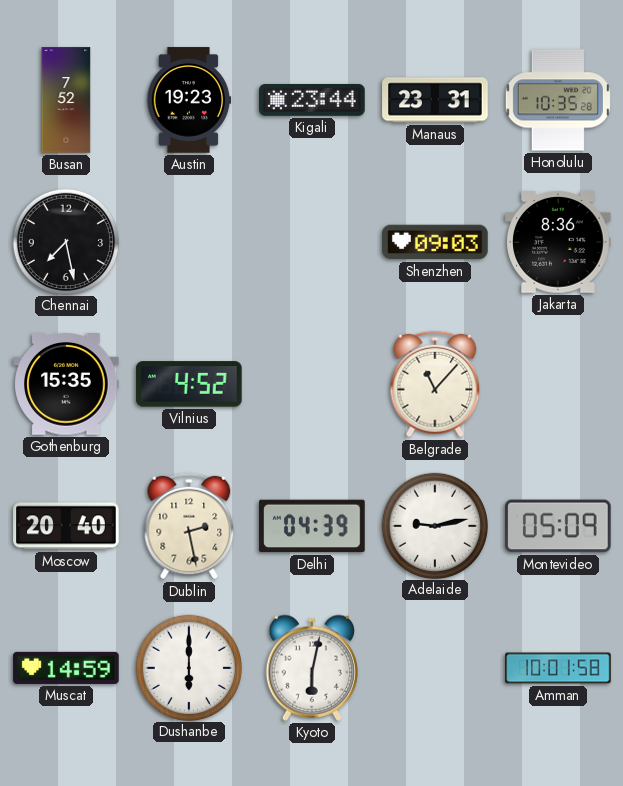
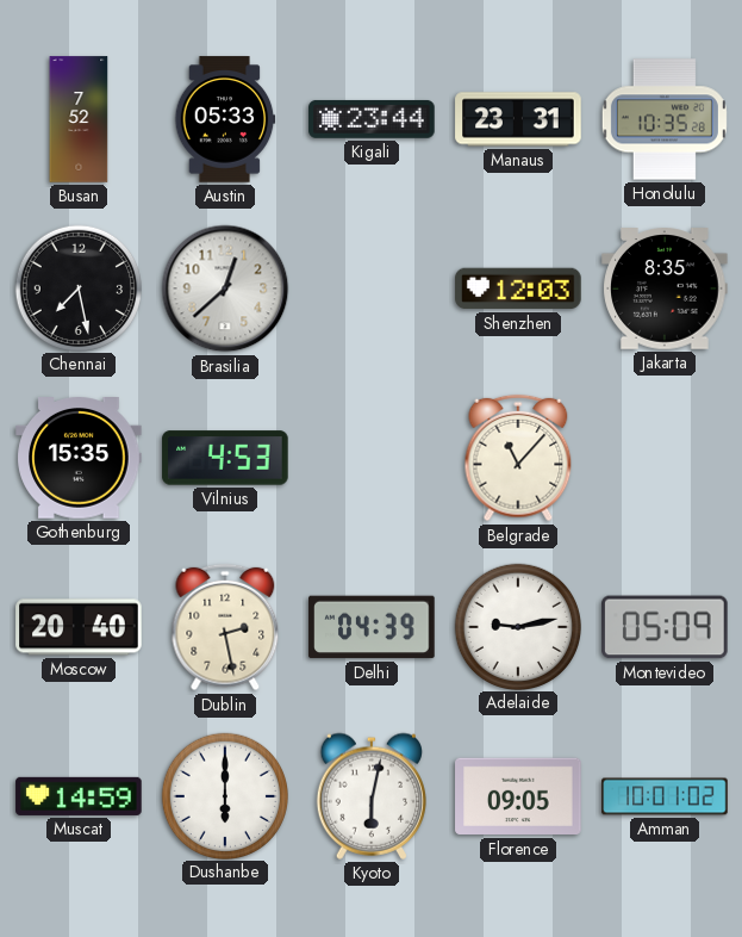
Austin: 19:23 -> 05:33 (225, 119)
Brasilia: none -> 12:38 (225, 288)
Shenzhen: 09:03 -> 12:03 (518, 288)
Jakarta: 8:36 -> 8:35 (665, 290)
Vilnius: 4:52 -> 4:53 (225, 458)
Florence: none -> 09:05 (518, 796)
Amman: 10:01:58 -> 10:01:02 (665, 796)
